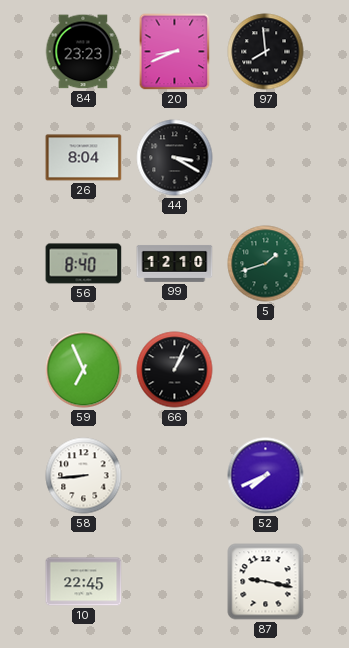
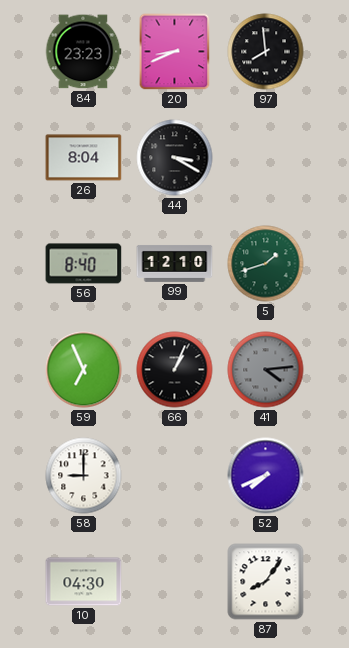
41: none -> 4:14 (266, 370)
58: 8:44 -> 9:00 (84, 476)
10: 22:45 -> 04:30 (84, 582)
87: 9:17 -> 8:06 (266, 582)
